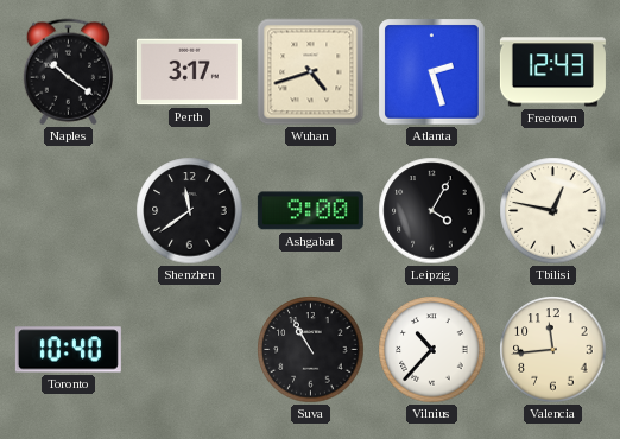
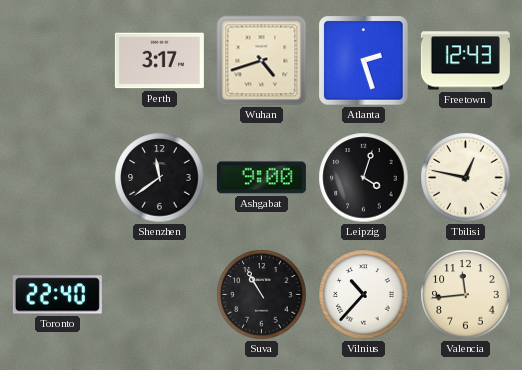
Naples: 10:21 -> none (68, 72)
Leipzig: 4:05 -> 4:03 (364, 178)
Toronto: 10:40 -> 22:40 (57, 295)
